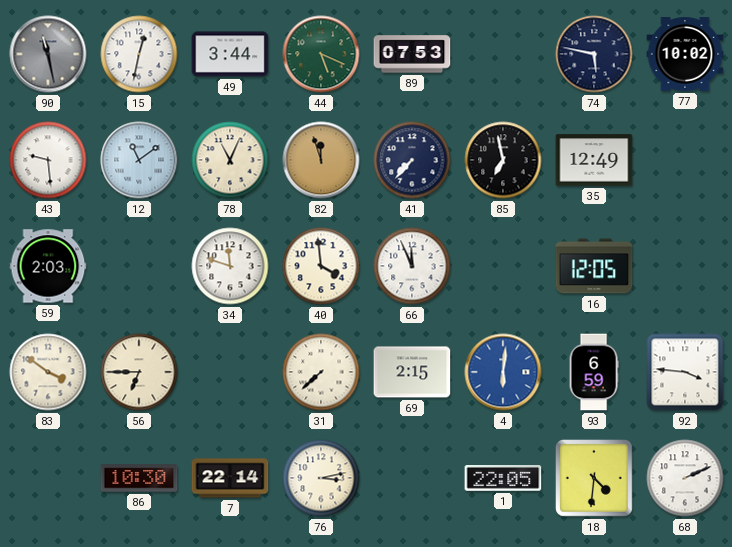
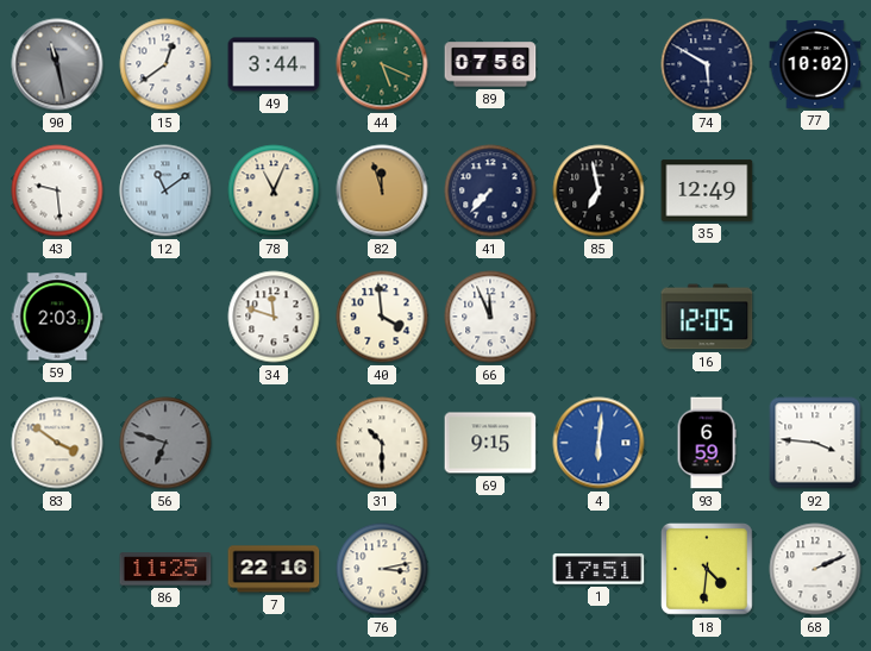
15: 12:32 -> 12:39 (165, 64)
89: 07:53 -> 07:56 (490, 64)
74: 5:47 -> 5:50 (707, 64)
56: 6:45 -> 6:48 (165, 443)
56 dial: cream -> grey (165, 443)
31: 7:38 -> 10:30 (382, 443)
69: 2:15 -> 9:15 (490, 443)
86: 10:30 -> 11:25 (165, 569)
7: 22:14 -> 22:16 (274, 569)
1: 22:05 -> 17:51 (599, 570)
